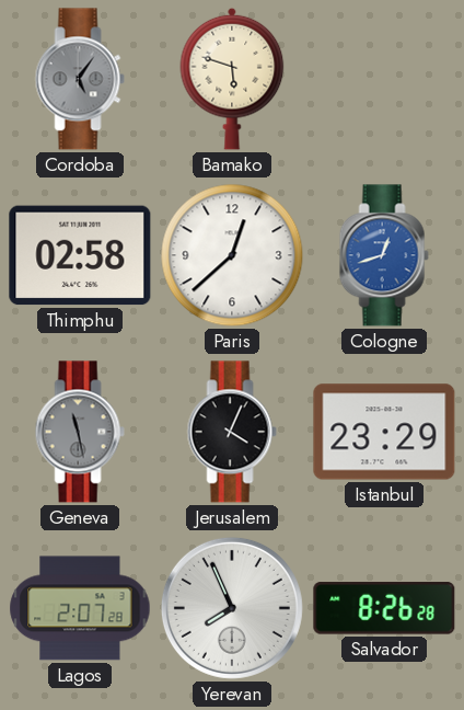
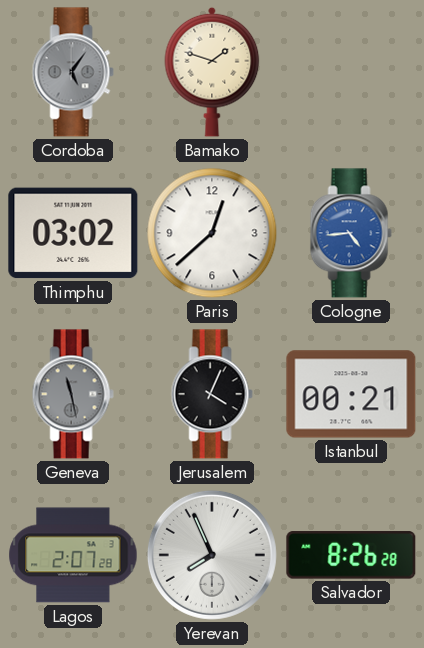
Bamako: 5:48 -> 1:48 (212, 72)
Thimphu: 02:58 -> 03:02 (73, 233)
Cologne: 12:42 -> 4:44 (351, 233)
Istanbul: 23:29 -> 00:21 (351, 394)
